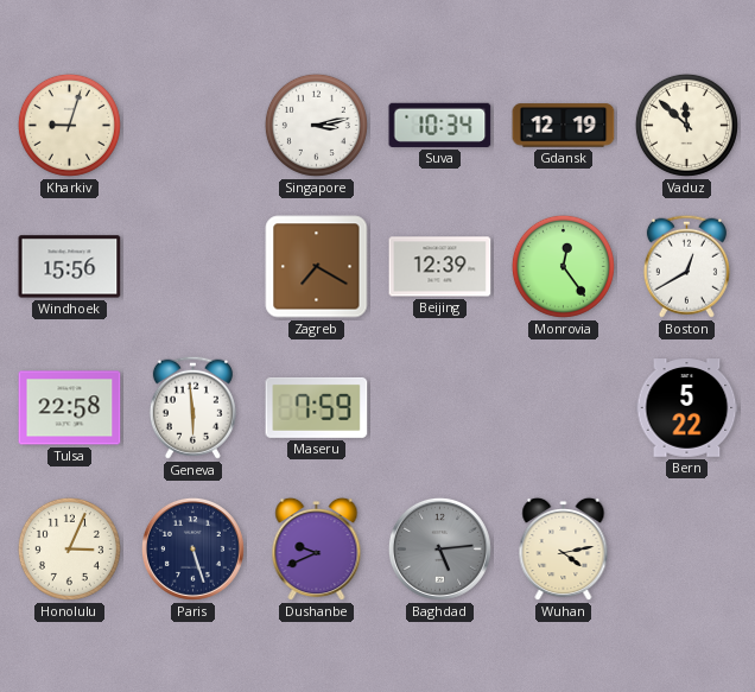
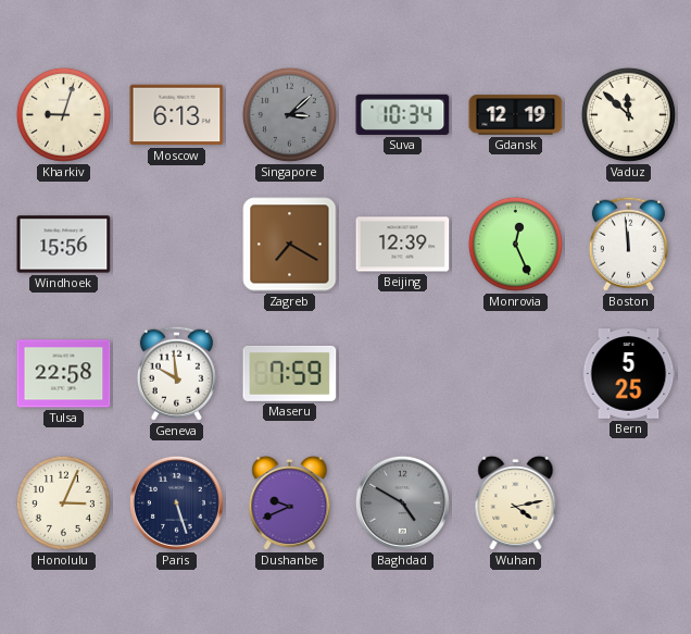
Moscow: none -> 6:13 (177, 115)
Singapore: 3:13 -> 3:08 (289, 114)
Singapore dial: white -> grey (289, 114)
Monrovia: 12:24 -> 12:26 (515, 244)
Boston: 12:40 -> 11:59 (628, 244)
Geneva: 5:59 -> 9:59 (176, 373)
Bern: 5:22 -> 5:25 (629, 374)
Baghdad: 5:14 -> 4:50 (402, 502)
